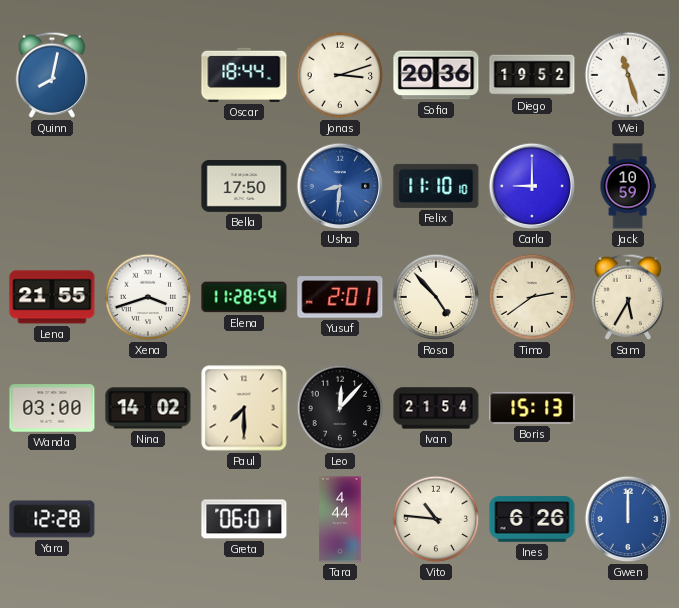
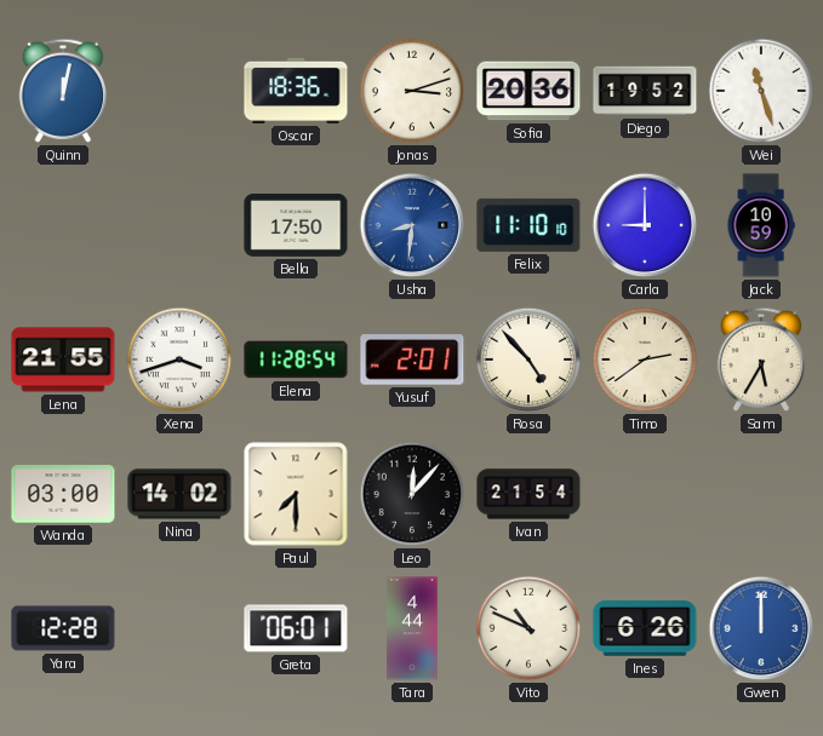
Quinn: 8:02 -> 12:02 (62, 91)
Oscar: 18:44 -> 18:36 (296, 91)
Boris: 15:13 -> none (532, 408)
Vito: 10:46 -> 10:49 (528, 628)
